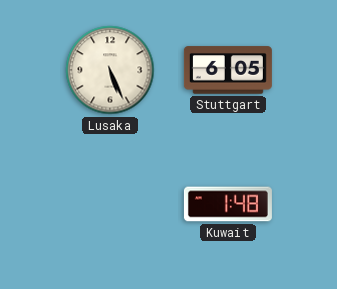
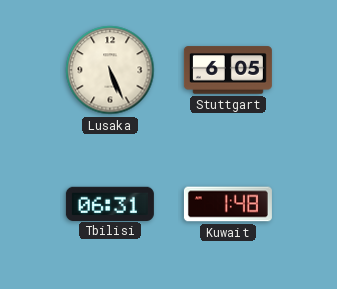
Tbilisi: none -> 06:31 (110, 203)
